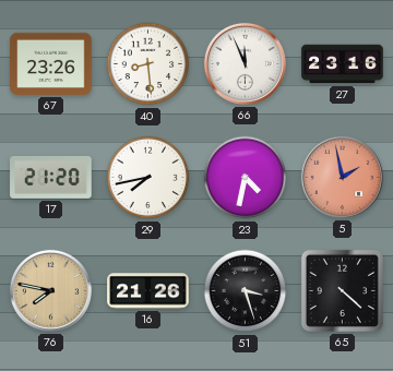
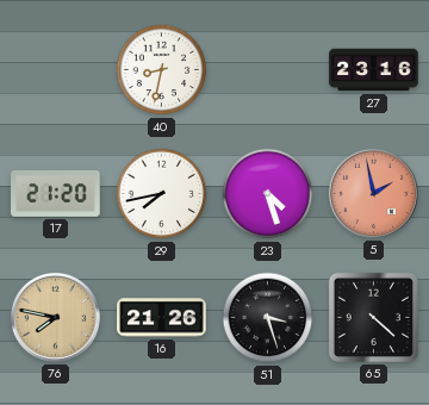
67: 23:26 -> none (51, 63)
40: 8:29 -> 8:32 (162, 70)
66: 11:56 -> none (245, 63)
23: 4:32 -> 4:27 (268, 194)
